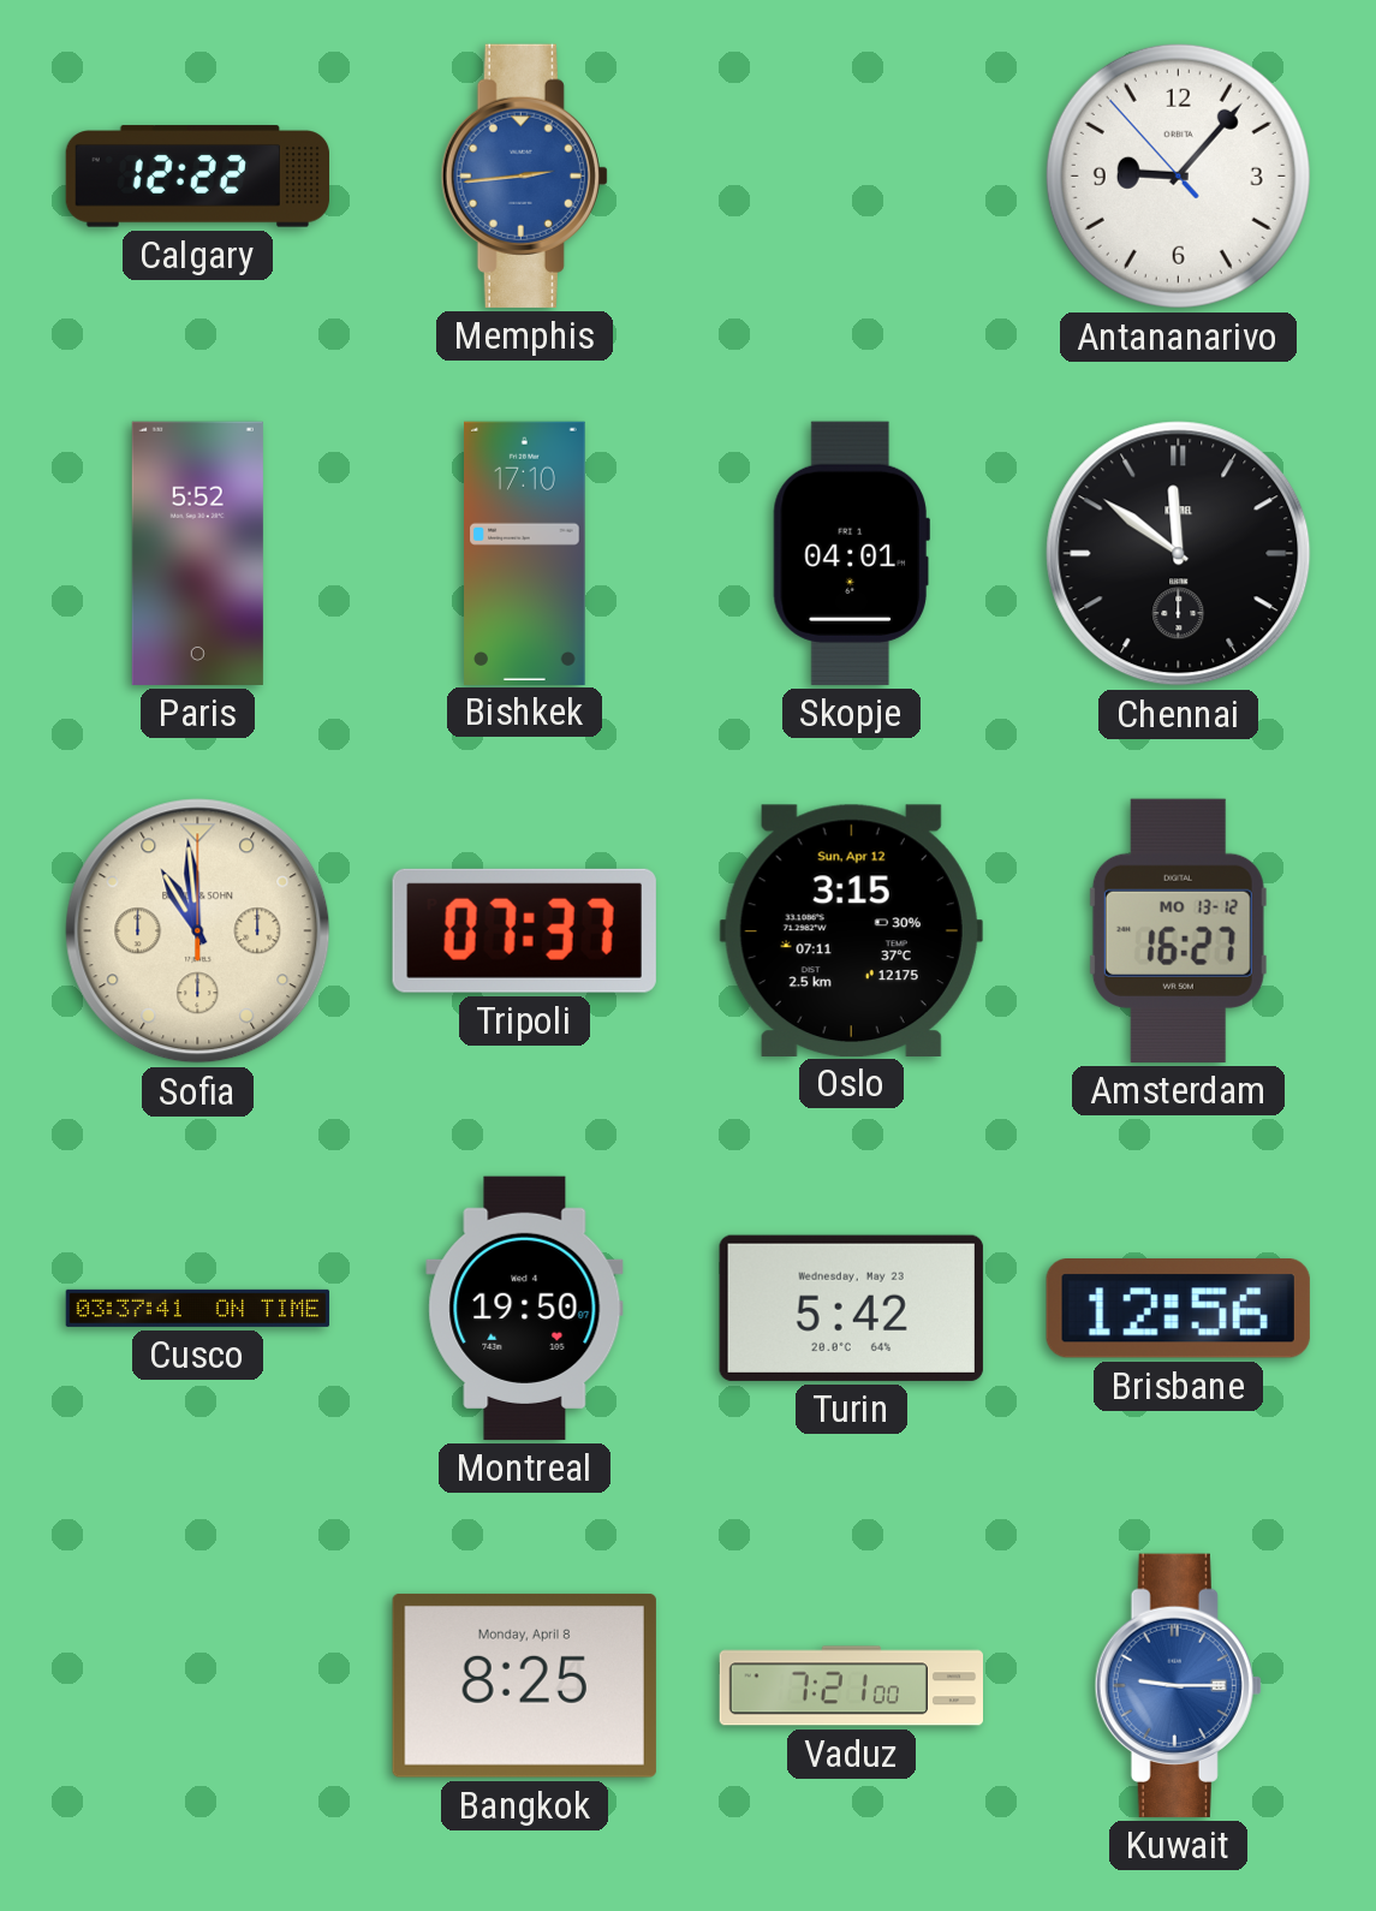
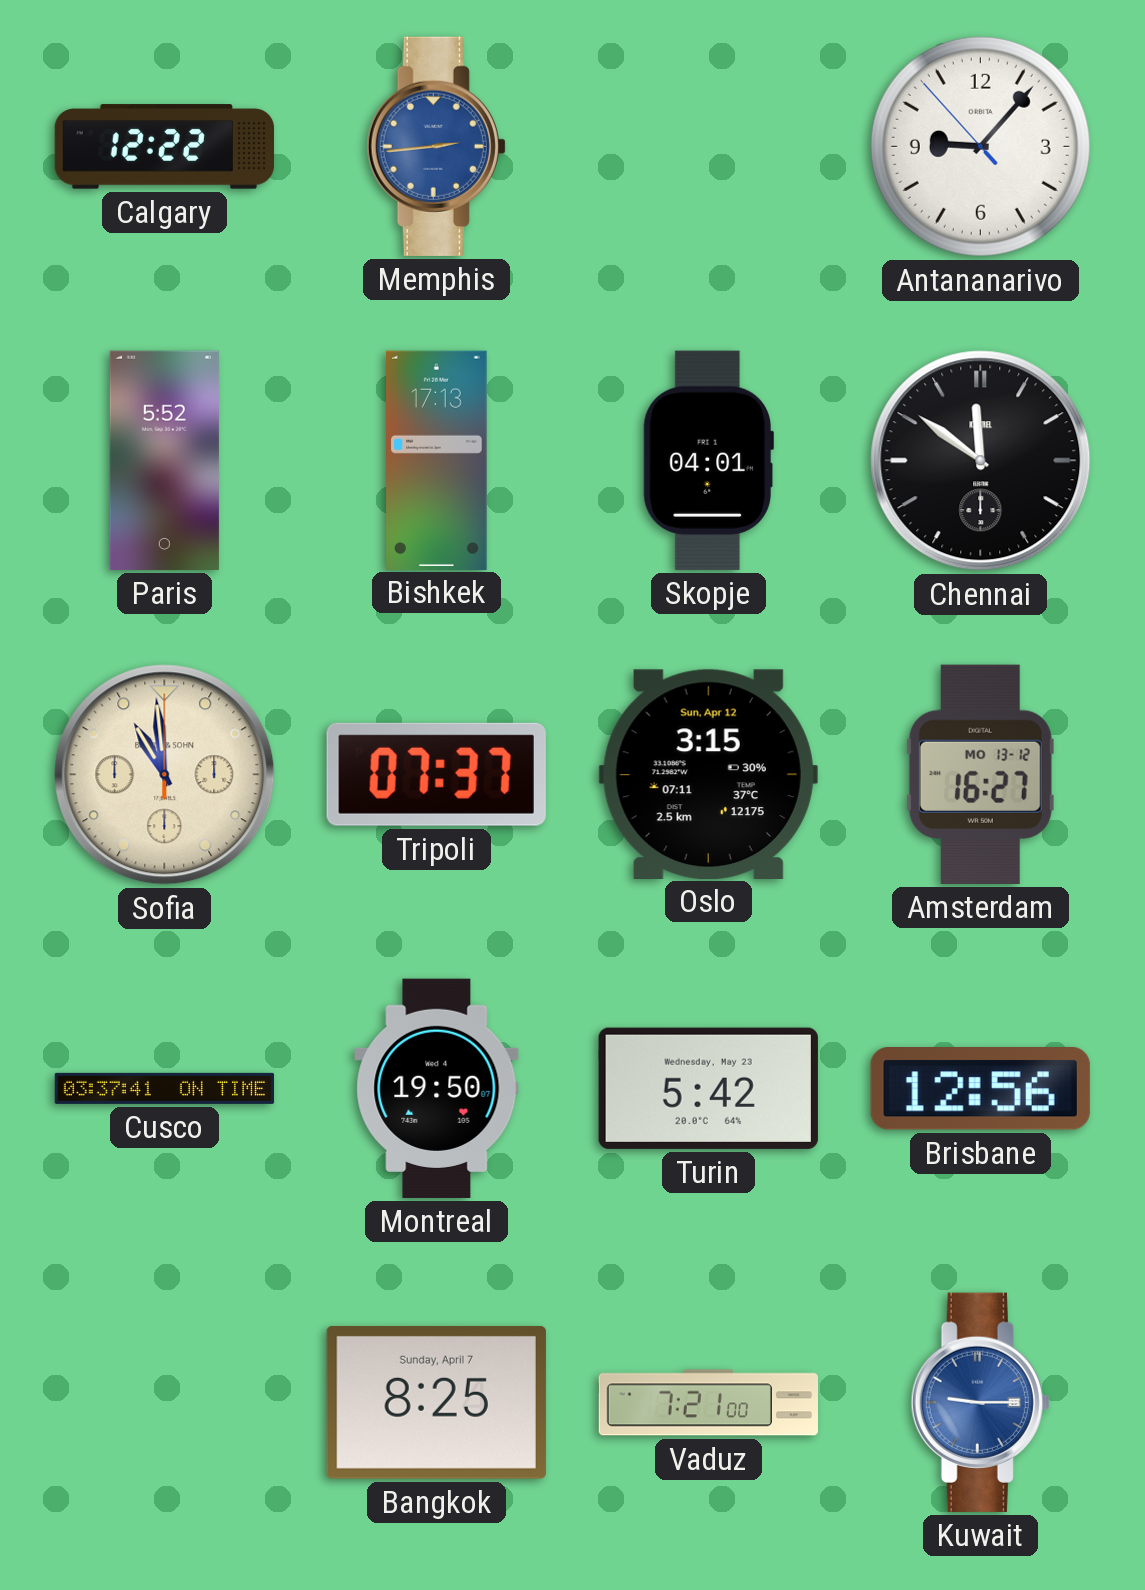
Bishkek: 17:10 -> 17:13 (437, 460)
Bangkok date: Monday, April 8 -> Sunday, April 7 (436, 1402)
